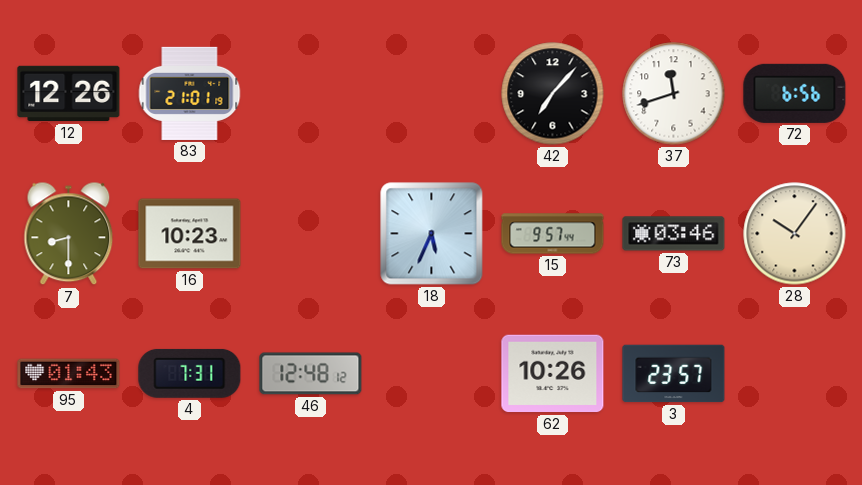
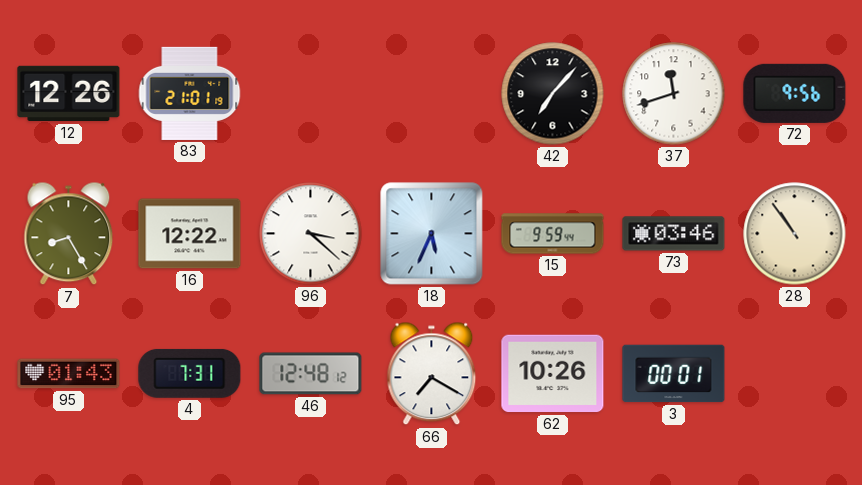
72: 6:56 -> 9:56 (795, 93)
7: 8:30 -> 8:25 (69, 234)
16: 10:23 -> 12:22 (190, 234)
96: none -> 3:22 (311, 234)
15: 9:57 -> 9:59 (553, 234)
28: 10:06 -> 10:54 (795, 234)
66: none -> 7:20 (432, 374)
3: 23:57 -> 00:01 (674, 374)
